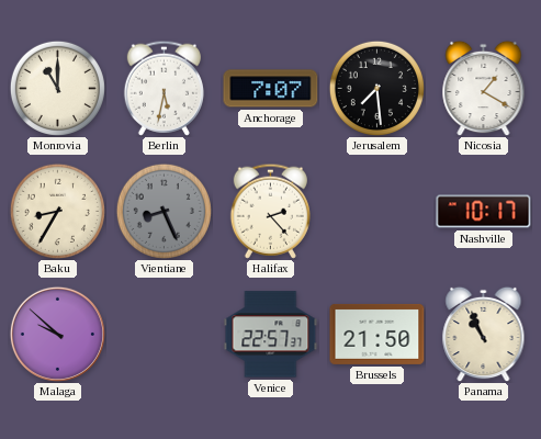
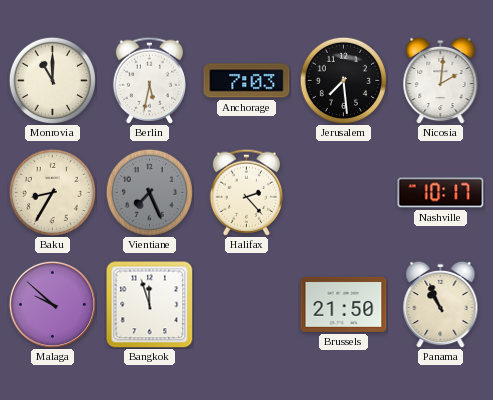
Anchorage: 7:07 -> 7:03 (247, 81)
Nicosia: 1:20 -> 2:01 (441, 80)
Vientiane: 8:26 -> 7:26 (149, 192)
Bangkok: none -> 11:57 (150, 305)
Venice: 22:57 -> none (271, 335)
